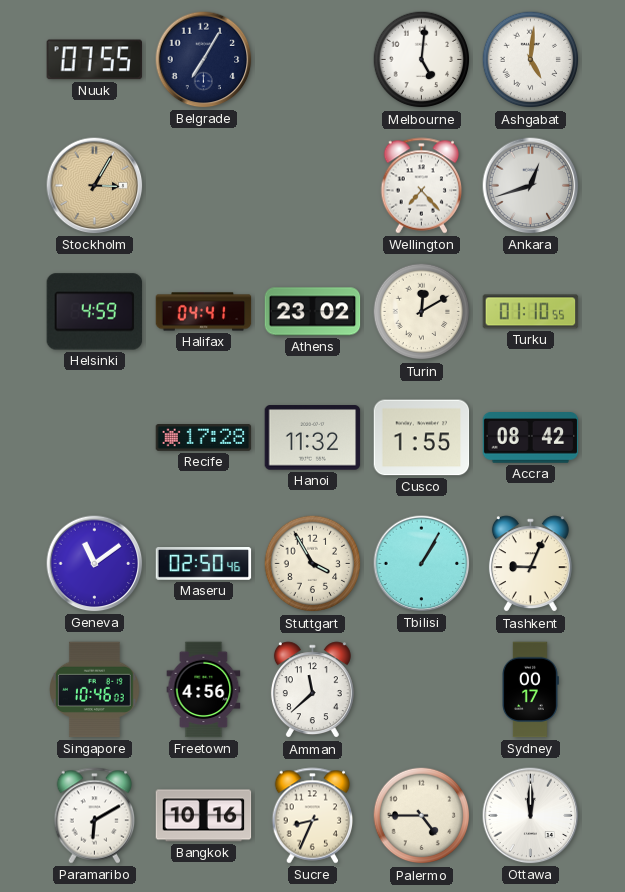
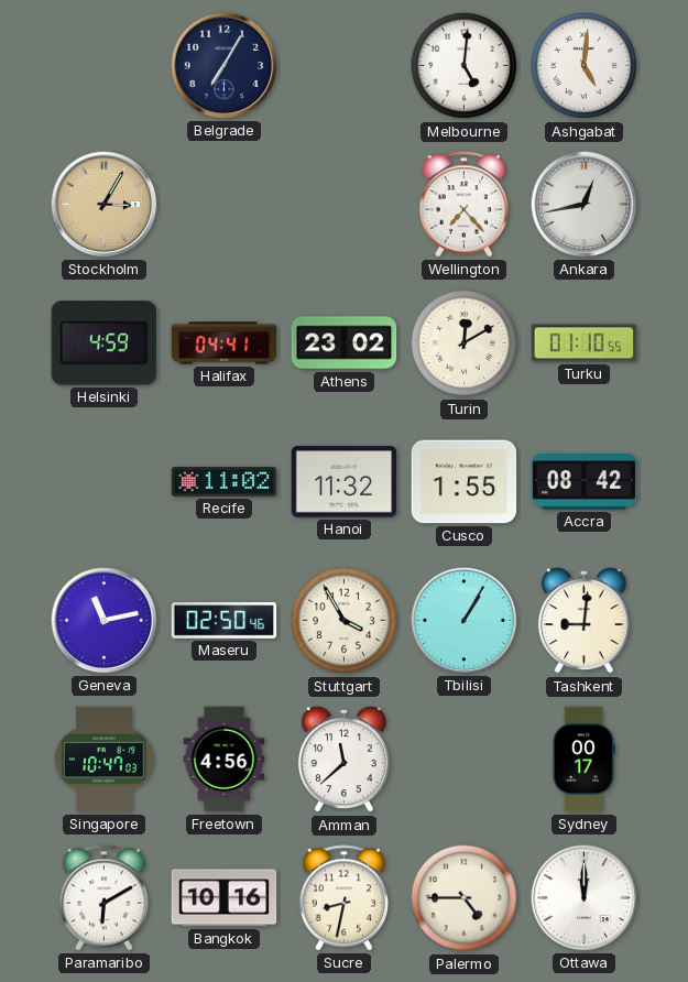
Nuuk: 07:55 -> none (94, 60)
Ankara: 12:42 -> 12:43 (585, 205)
Recife: 17:28 -> 11:02 (225, 482)
Geneva: 11:09 -> 11:13 (105, 621)
Tashkent: 9:04 -> 9:01 (583, 621)
Singapore: 10:46 -> 10:47 (105, 760)
Sucre: 8:34 -> 8:32 (345, 898)
